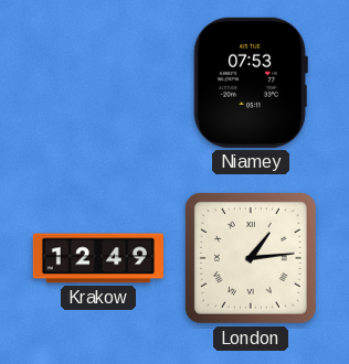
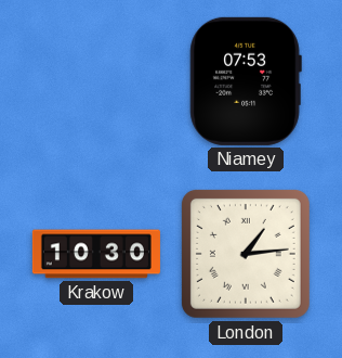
Krakow: 12:49 -> 10:30 (96, 254)
